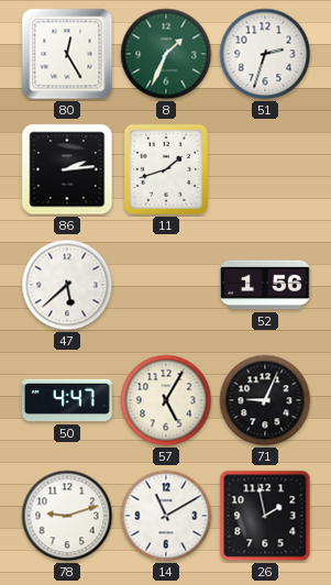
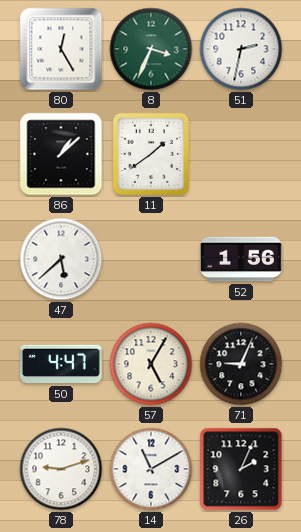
8: 1:34 -> 3:34 (151, 49)
51: 2:33 -> 2:32 (241, 49)
86: 2:14 -> 1:08 (61, 154)
11: 1:42 -> 1:39 (151, 154)
26: 1:58 -> 2:04 (241, 469)
